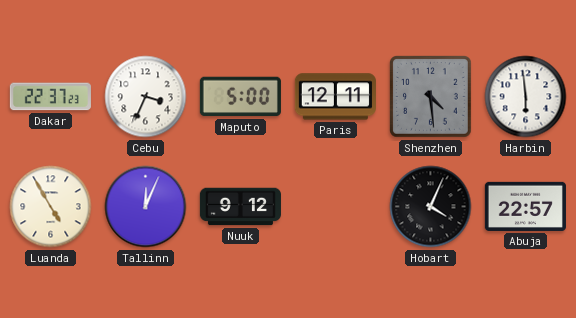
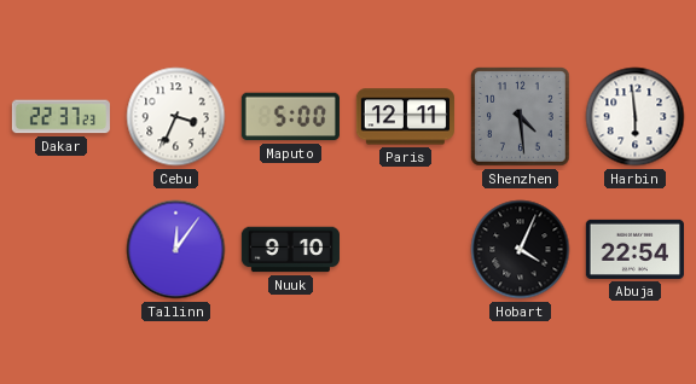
Luanda: 4:55 -> none (51, 207)
Tallinn: 12:04 -> 12:06 (176, 250)
Nuuk: 9:12 -> 9:10 (290, 250)
Abuja: 22:57 -> 22:54 (634, 249)
